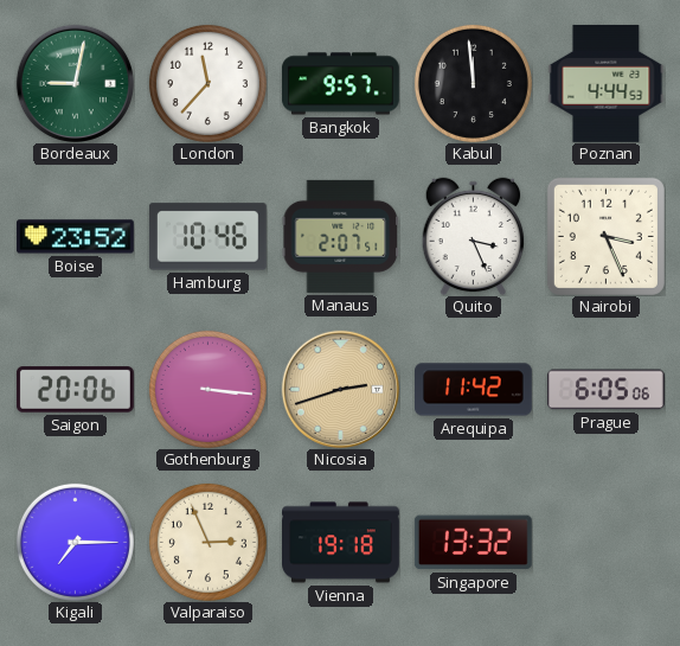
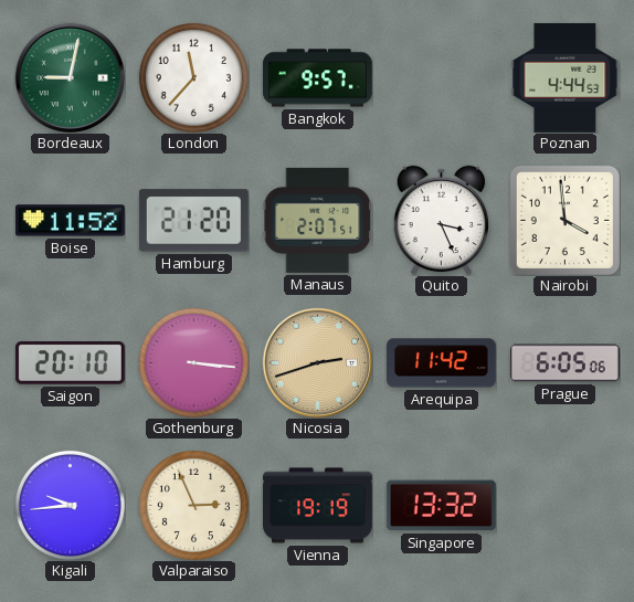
Kabul: 11:59 -> none (473, 83)
Boise: 23:52 -> 11:52 (70, 221)
Hamburg: 10:46 -> 21:20 (193, 221)
Nairobi: 3:26 -> 3:59 (564, 220)
Saigon: 20:06 -> 20:10 (70, 363)
Kigali: 7:15 -> 9:44 (70, 505)
Vienna: 19:18 -> 19:19 (318, 506)
